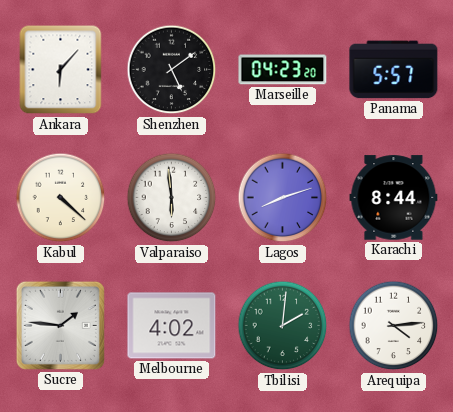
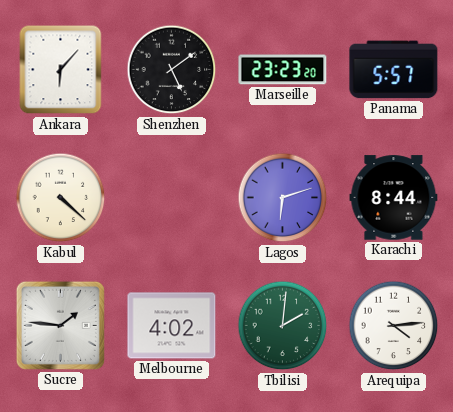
Marseille: 04:23 -> 23:23 (283, 70)
Valparaiso: 5:59 -> none (172, 198)
Lagos: 8:12 -> 6:12 (283, 198)
